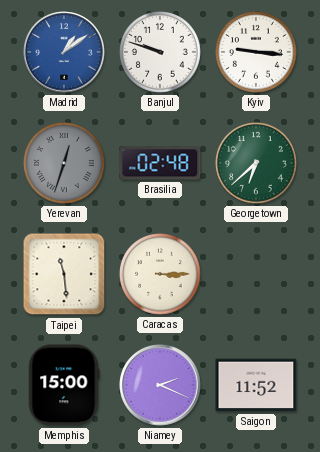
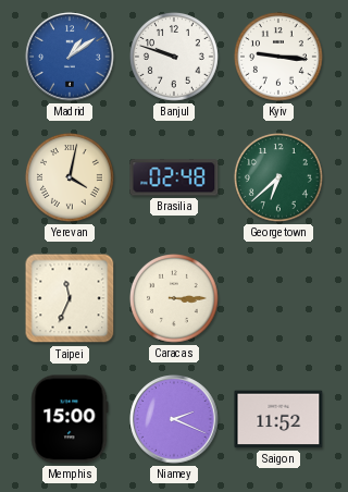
Yerevan: 12:33 -> 4:02 (71, 179)
Yerevan dial: grey -> cream (71, 179)
Taipei: 11:29 -> 11:34 (70, 298)
